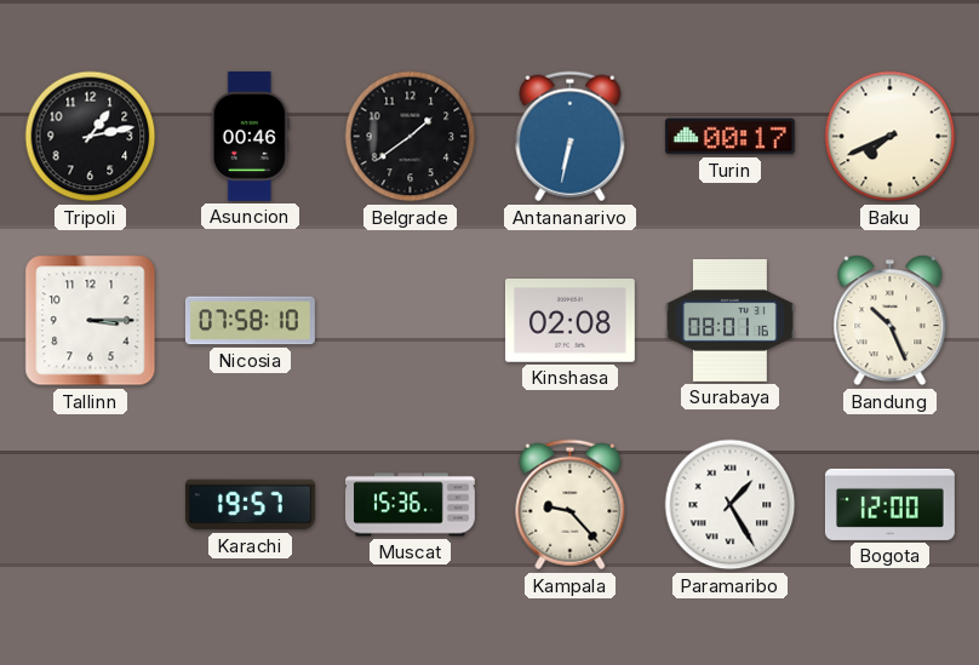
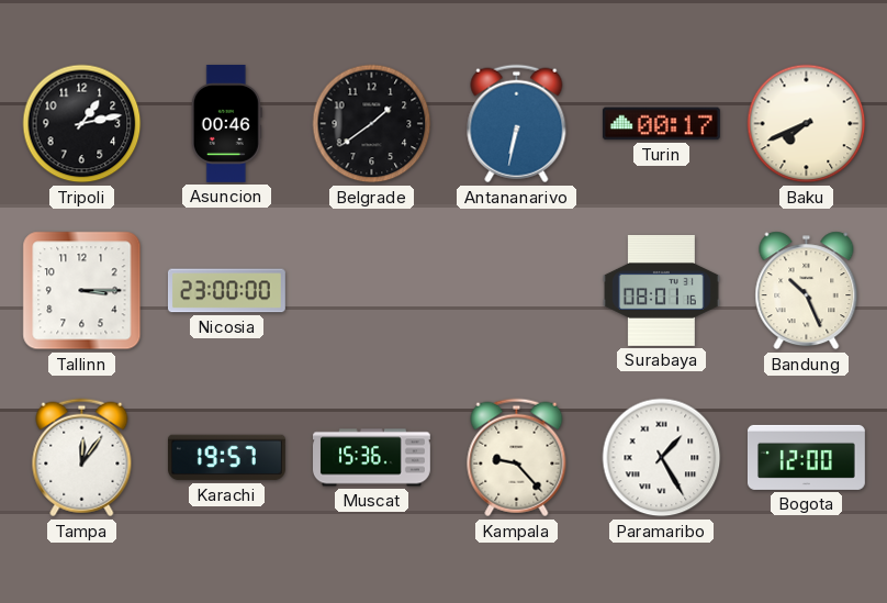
Nicosia: 07:58 -> 23:00 (226, 291)
Kinshasa: 02:08 -> none (569, 321)
Tampa: none -> 12:06 (82, 458)
